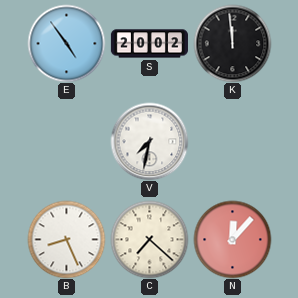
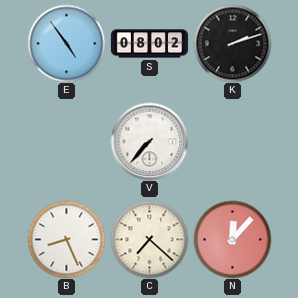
S: 20:02 -> 08:02 (149, 44)
K: 11:59 -> 2:12 (232, 43)
V: 7:32 -> 7:37 (149, 141)
